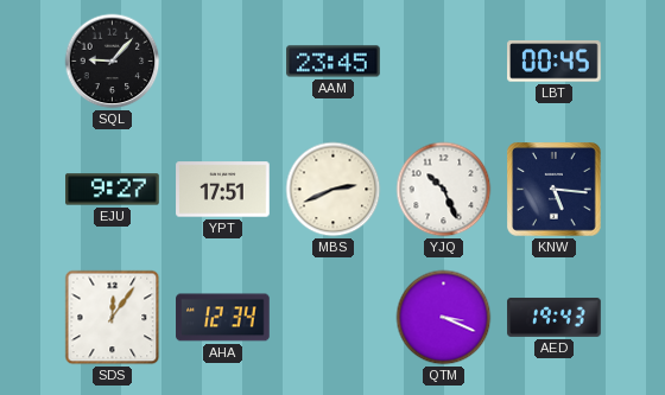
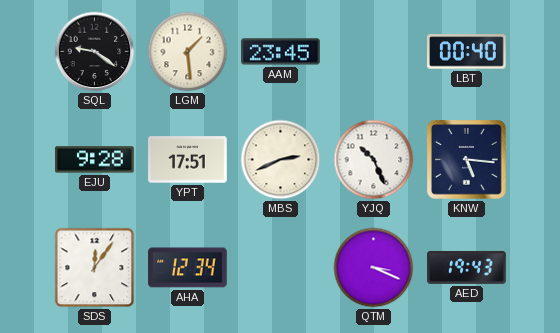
SQL: 9:07 -> 9:21 (95, 52)
LGM: none -> 1:29 (188, 52)
LBT: 00:45 -> 00:40 (467, 52)
EJU: 9:27 -> 9:28 (95, 160)
